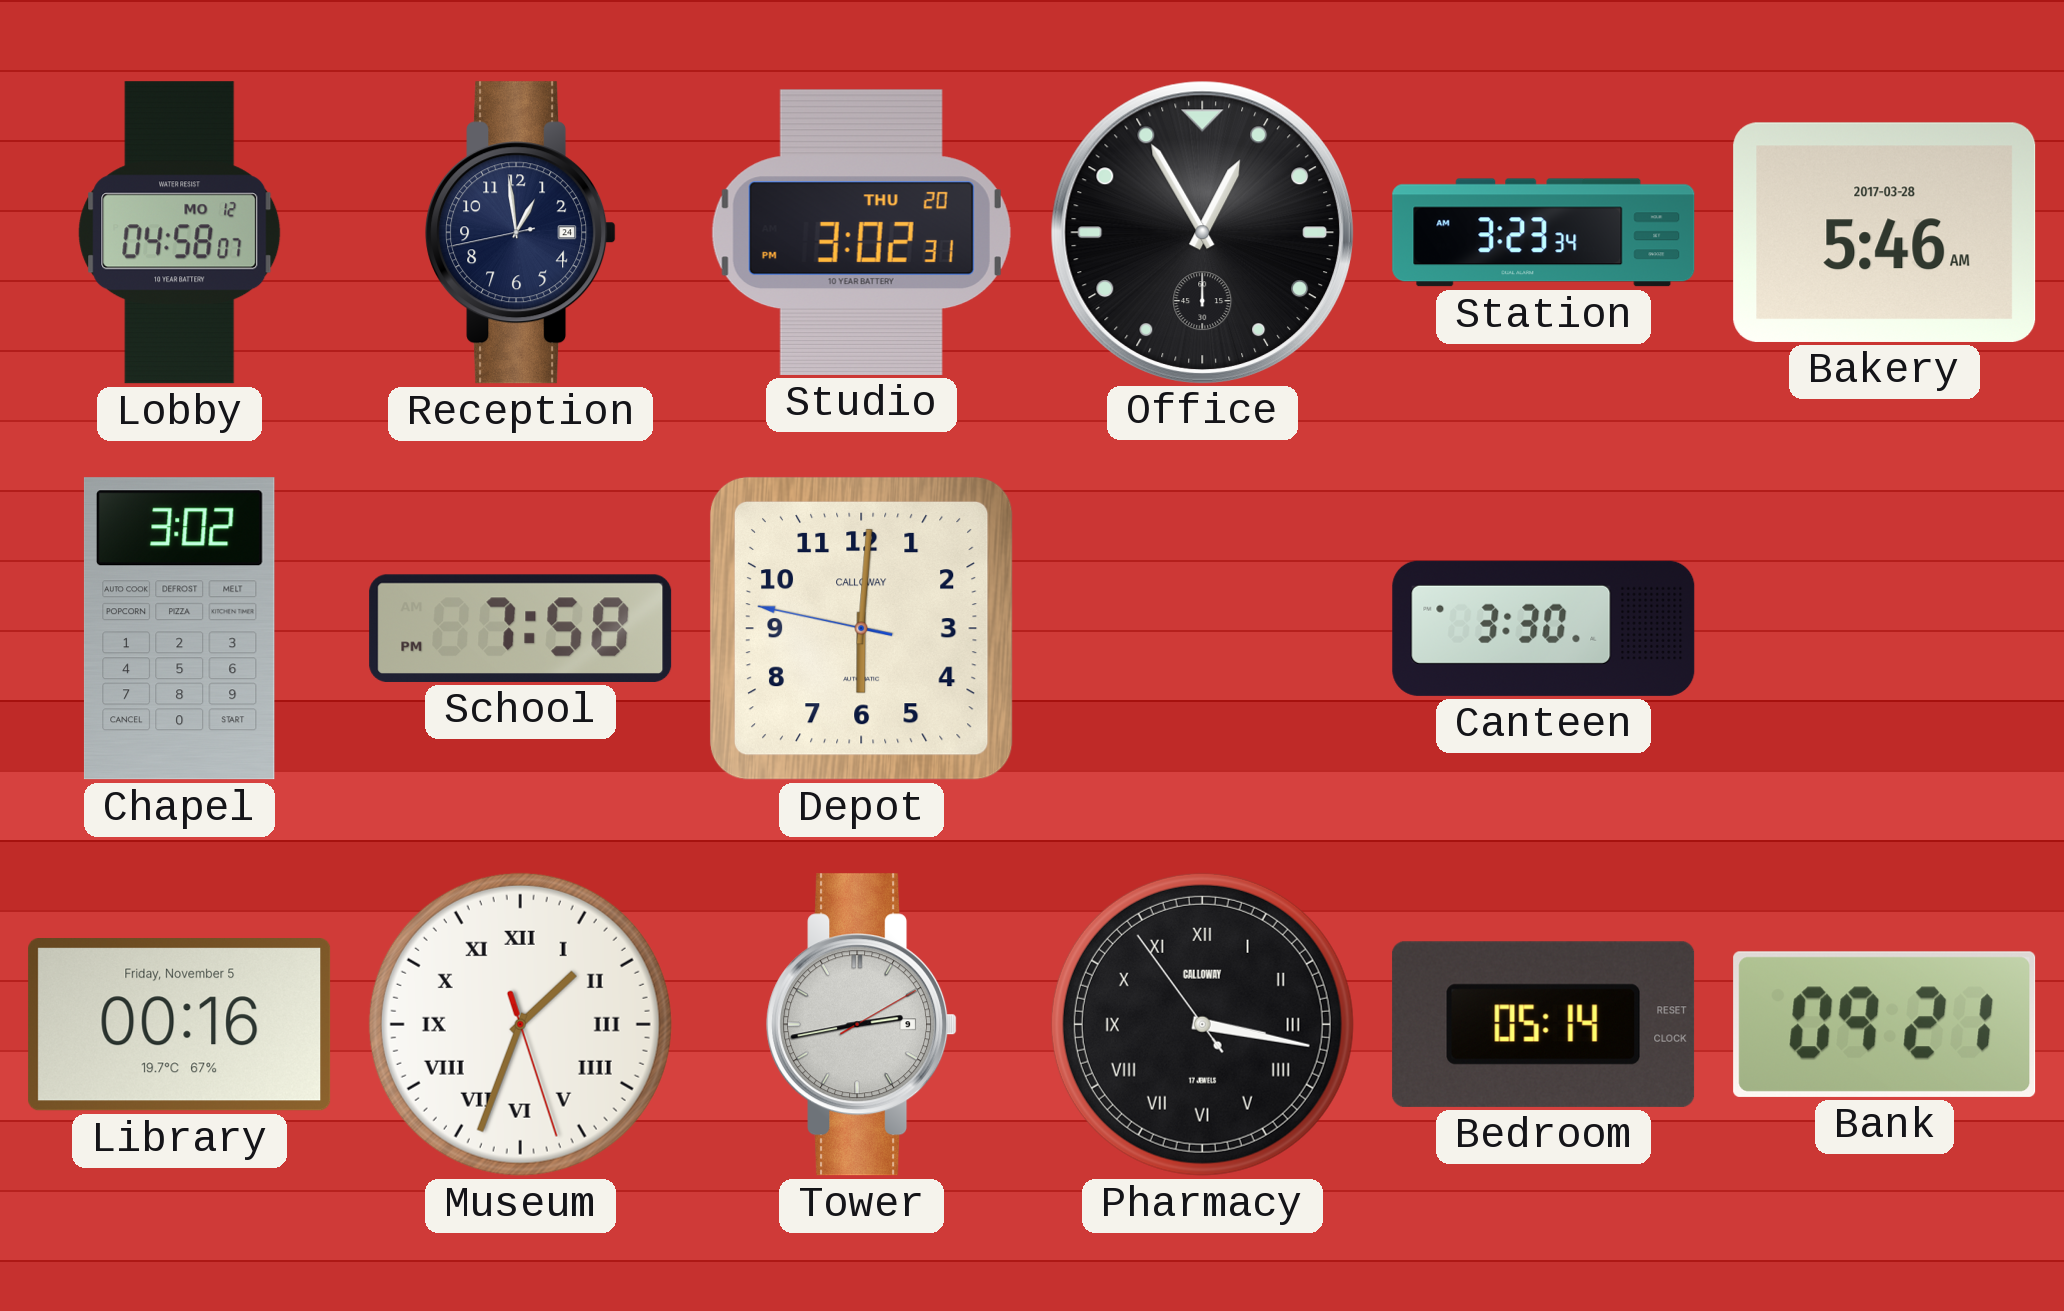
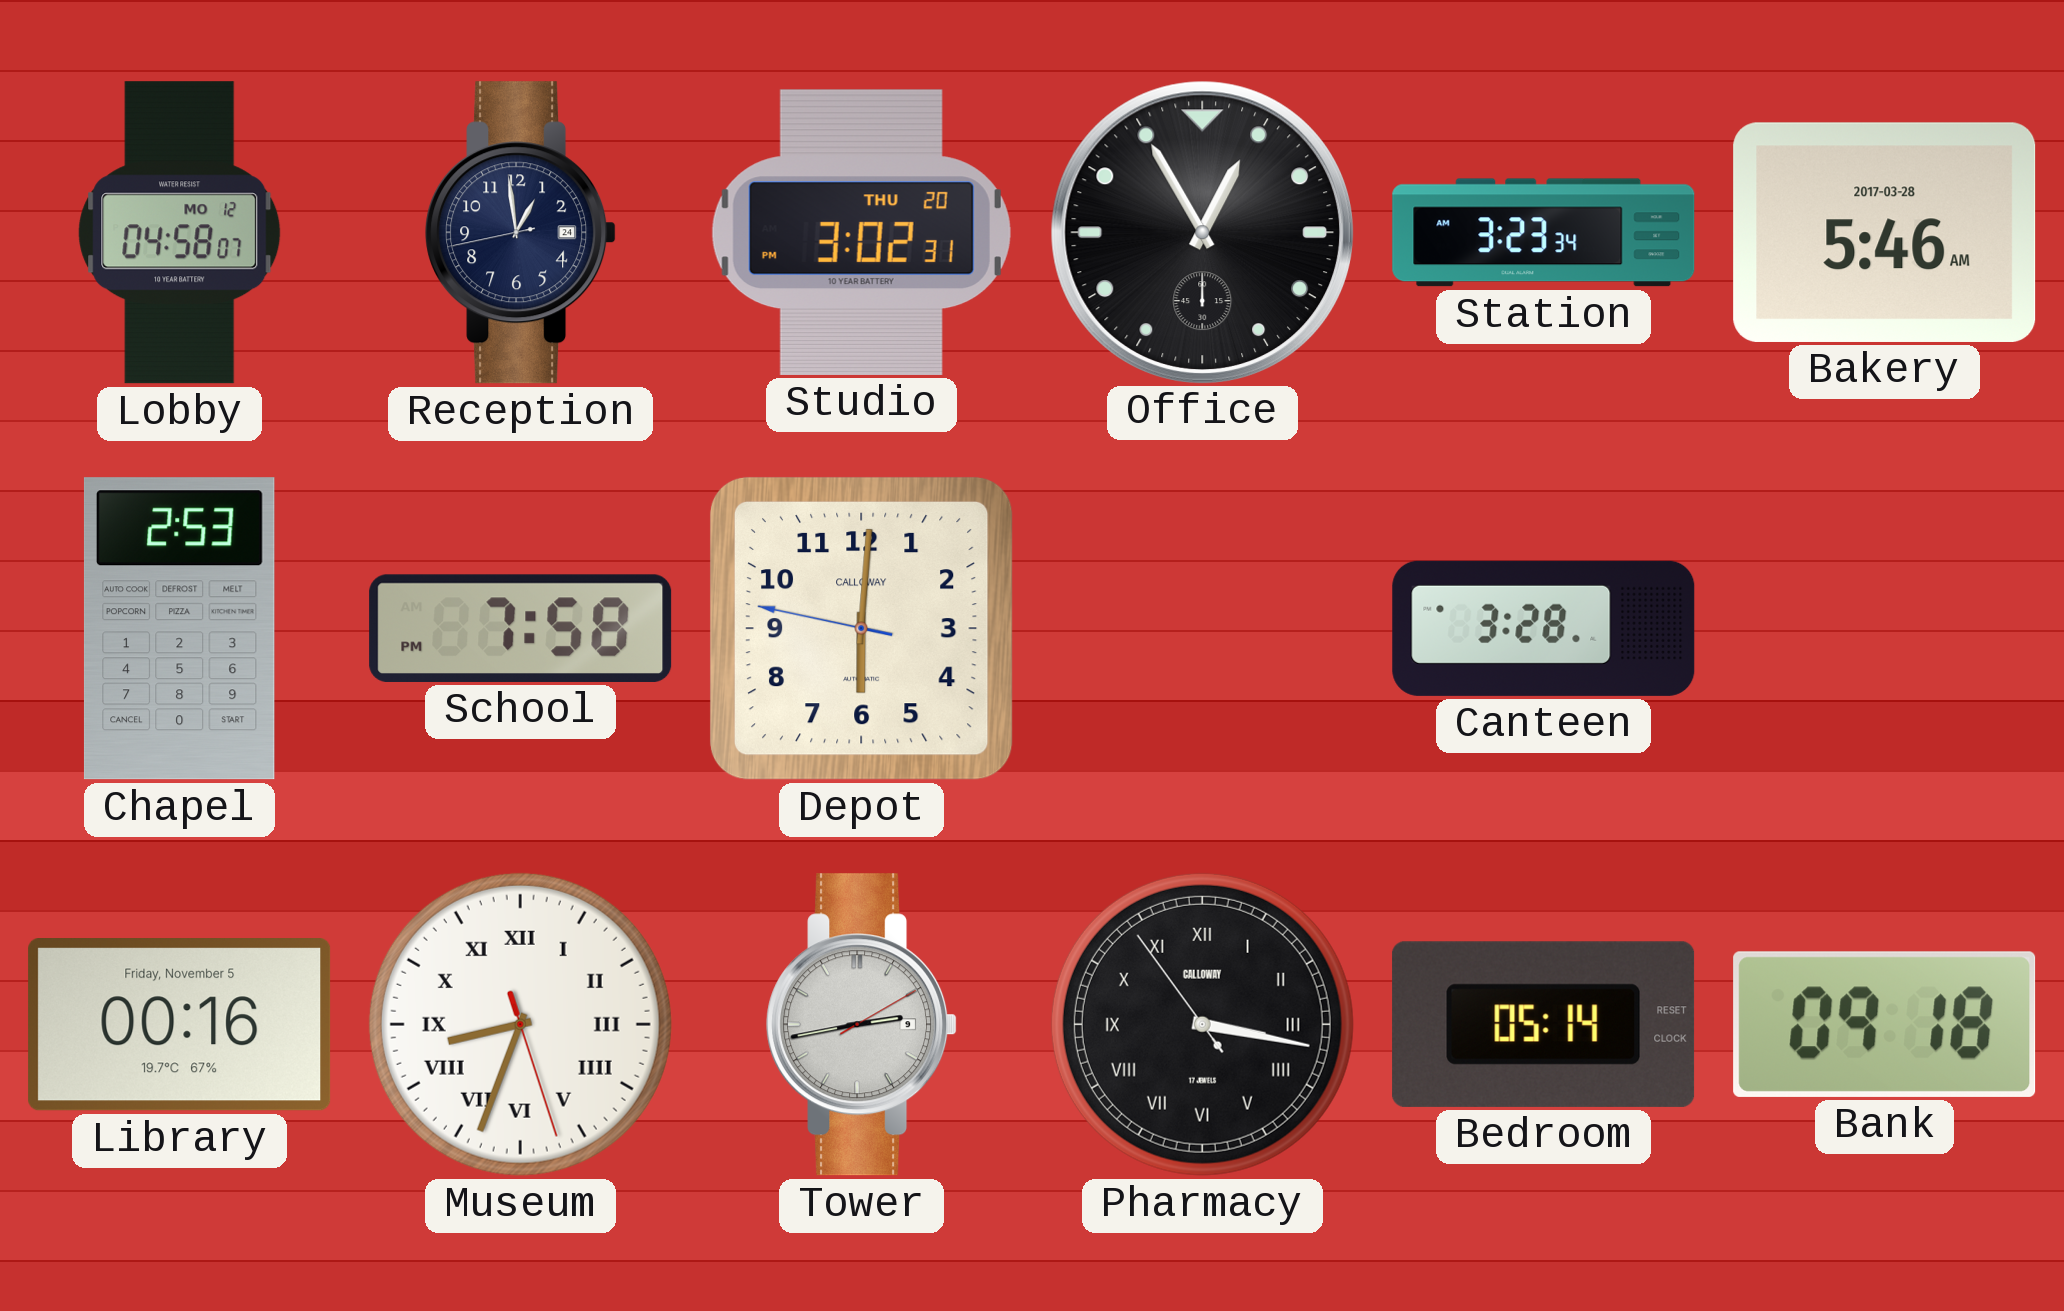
Chapel: 3:02 -> 2:53 (179, 629)
Canteen: 3:30 -> 3:28 (1544, 628)
Museum: 1:33 -> 8:33 (520, 1024)
Bank: 09:21 -> 09:18 (1885, 1024)
